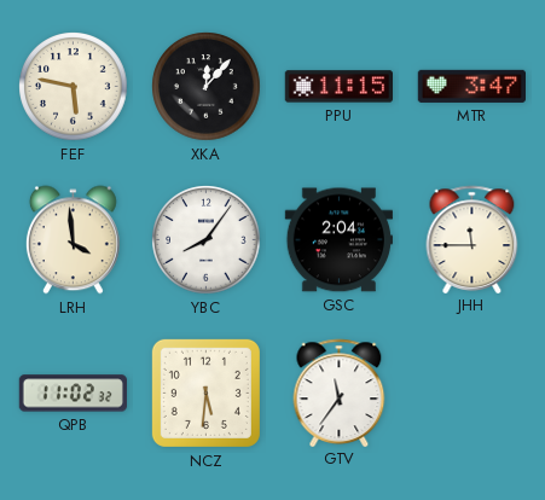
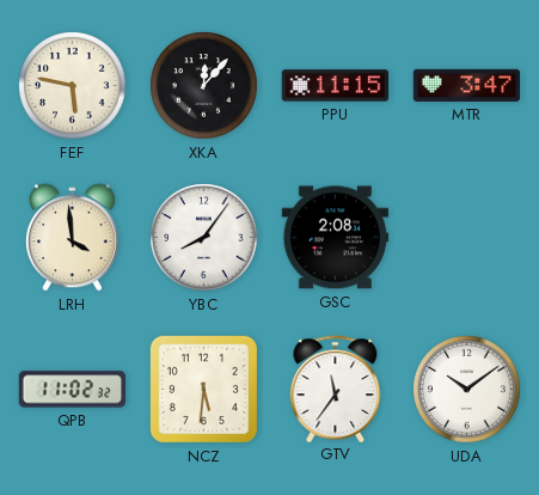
GSC: 2:04 -> 2:08 (335, 238)
JHH: 11:45 -> none (472, 239)
UDA: none -> 10:09 (467, 390)
